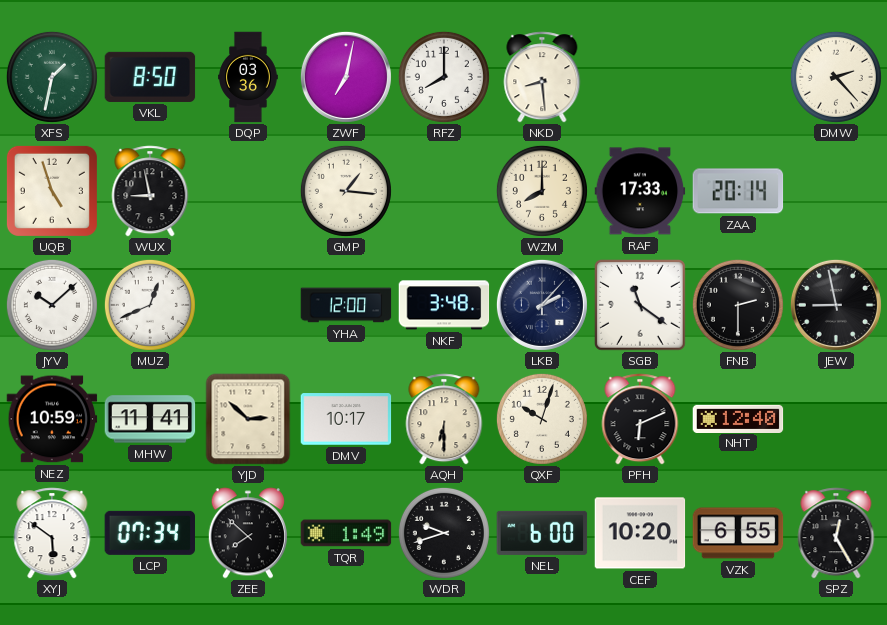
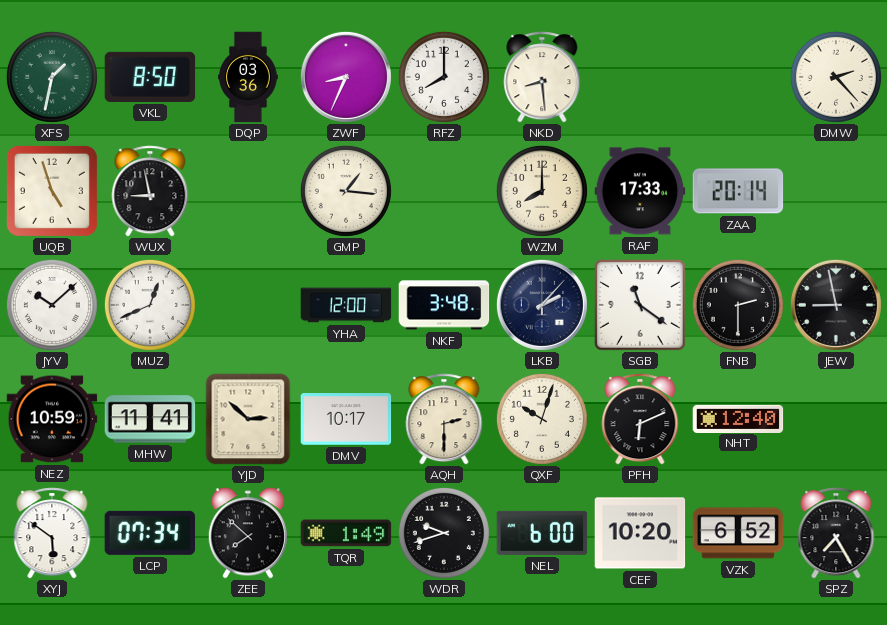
ZWF: 7:02 -> 8:34 (346, 77)
AQH: 6:30 -> 2:30 (444, 419)
VZK: 6:55 -> 6:52 (738, 533)
SPZ: 12:25 -> 7:25 (836, 533)
